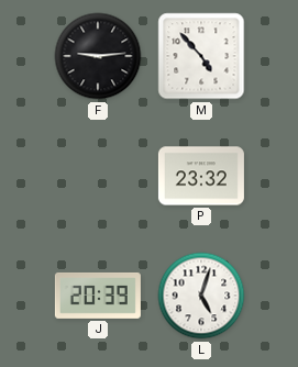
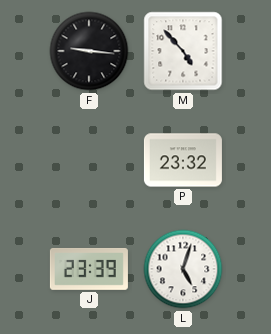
F: 9:14 -> 9:16 (89, 51)
J: 20:39 -> 23:39 (89, 269)
